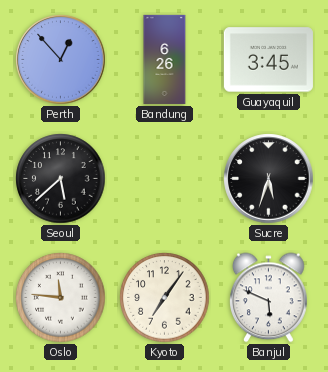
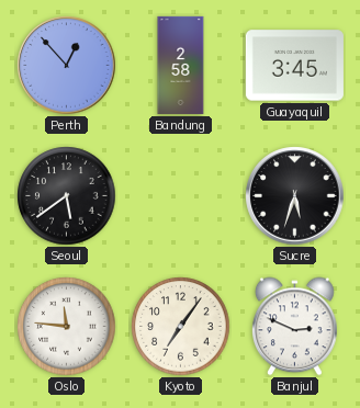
Bandung: 6:26 -> 2:58 (181, 65)
Seoul: 5:38 -> 5:39 (67, 196)
Banjul: 5:49 -> 2:49 (295, 327)
